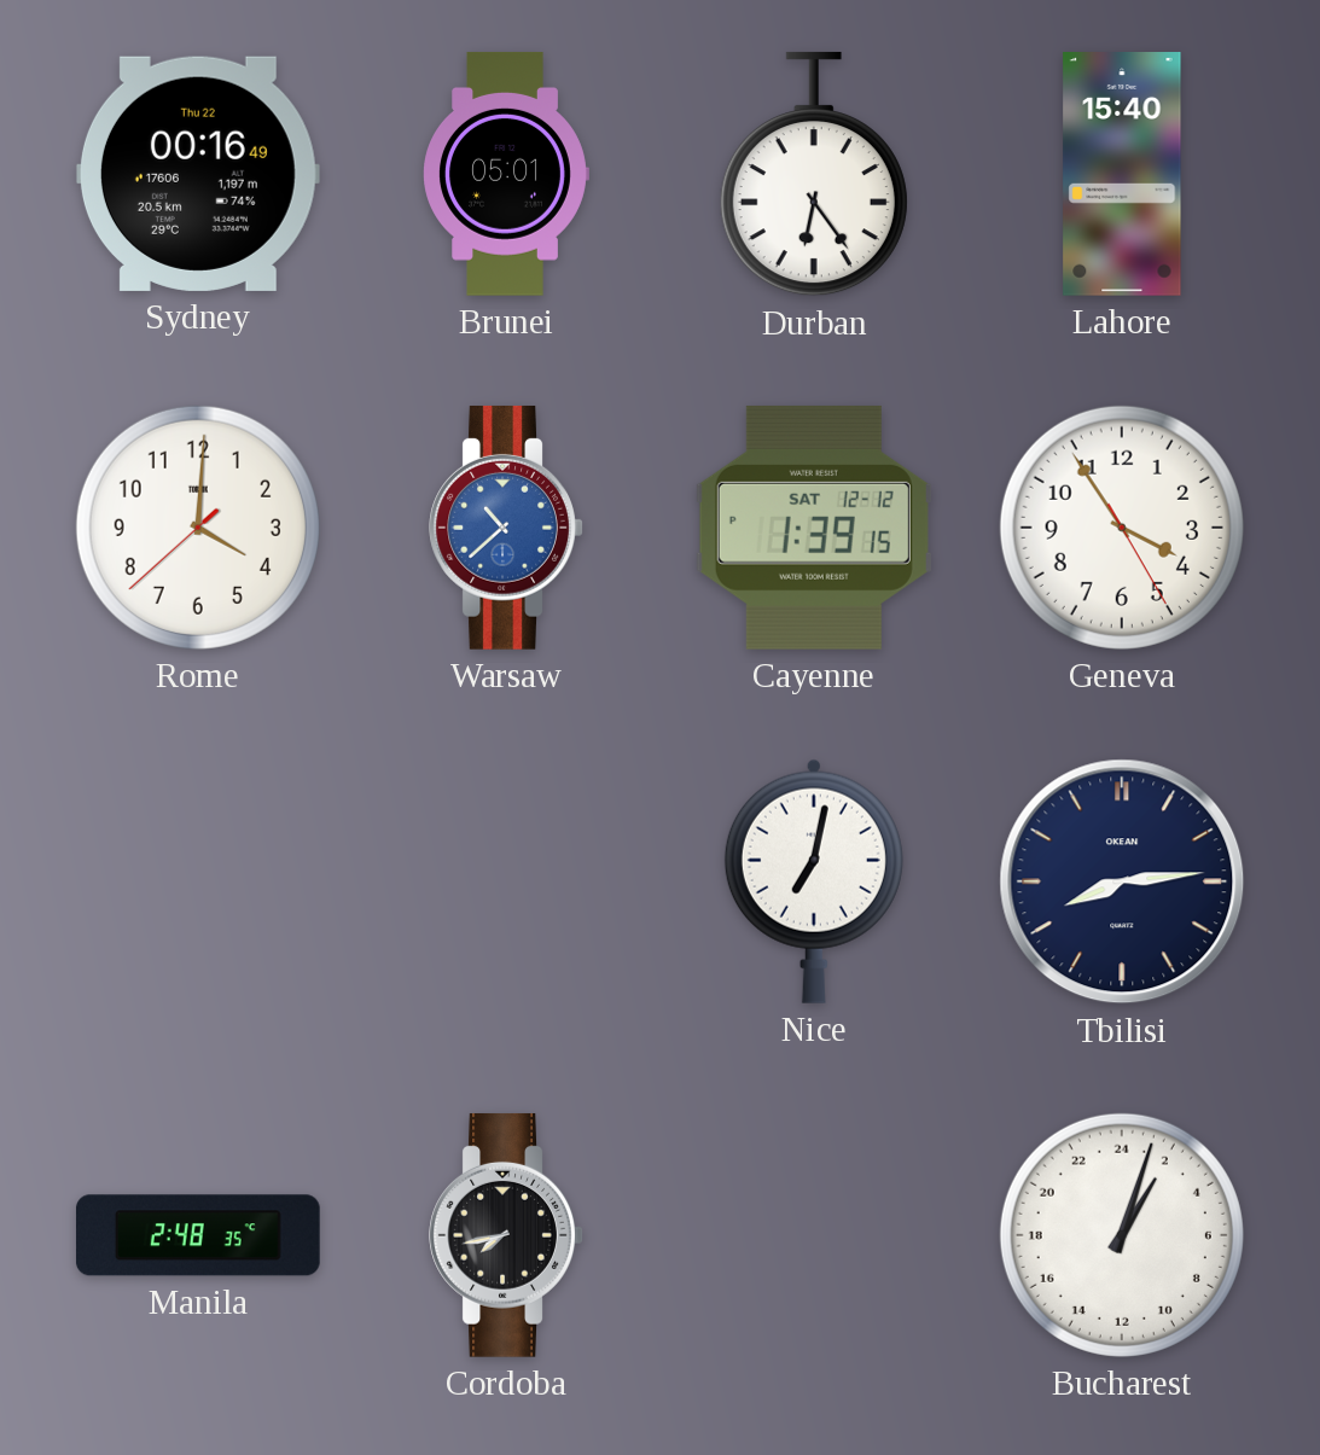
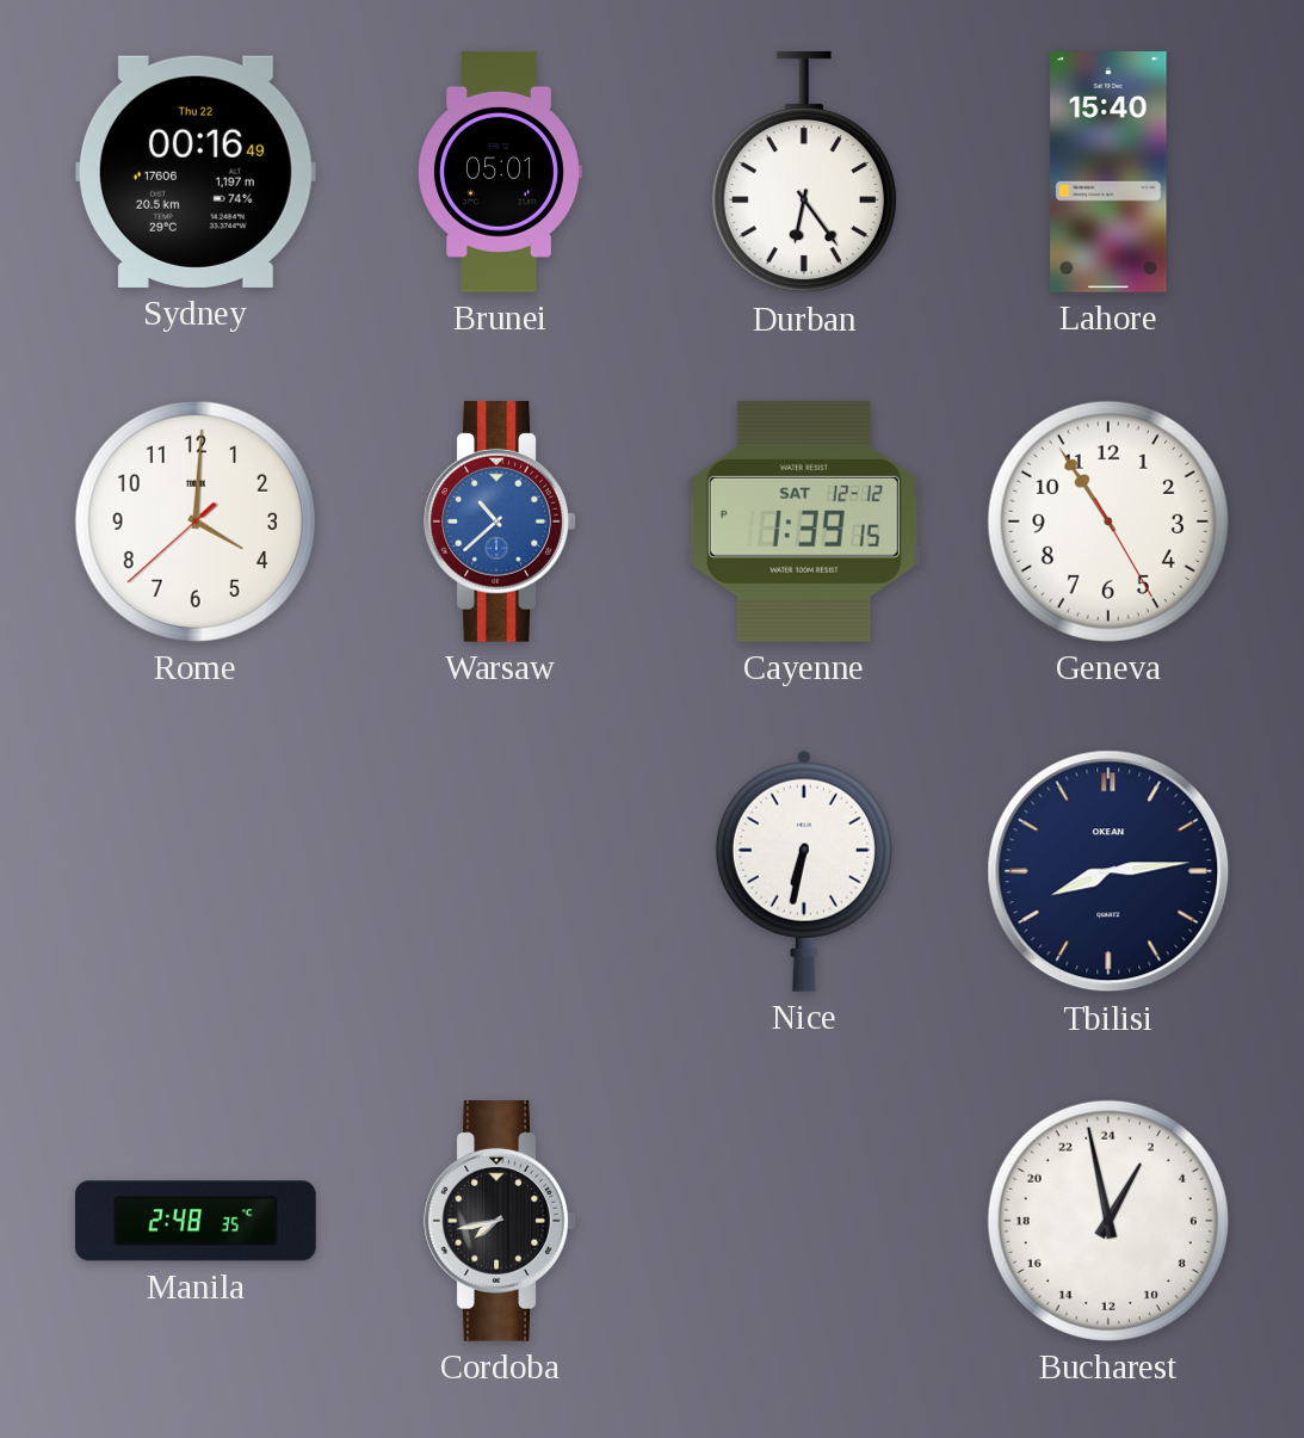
Geneva: 3:54 -> 10:54 (1108, 521)
Nice: 7:02 -> 6:32 (804, 871)
Bucharest: 2:03 -> 1:58 (1108, 1221)
